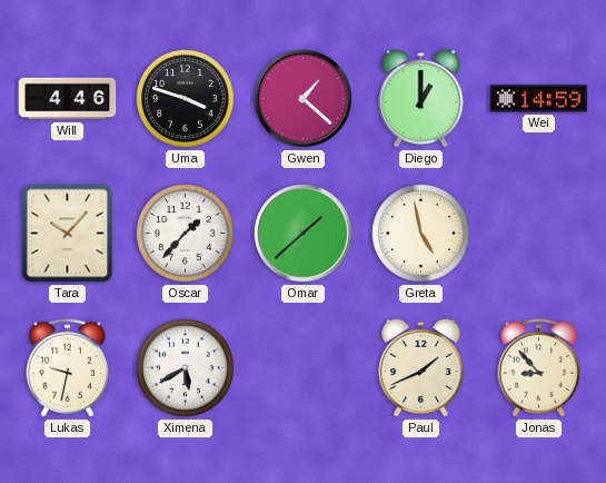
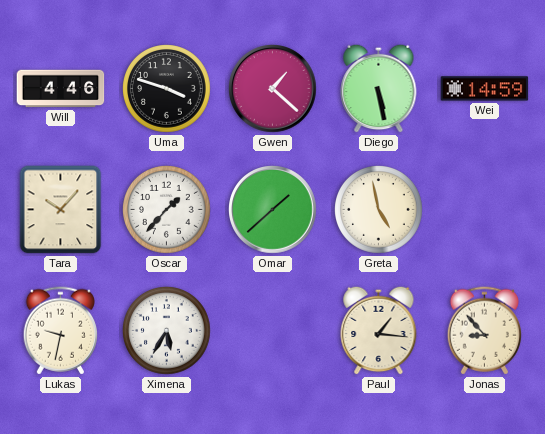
Diego: 1:00 -> 5:28 (379, 88)
Ximena: 5:40 -> 5:35 (167, 331)
Paul: 1:41 -> 1:16 (379, 330)
